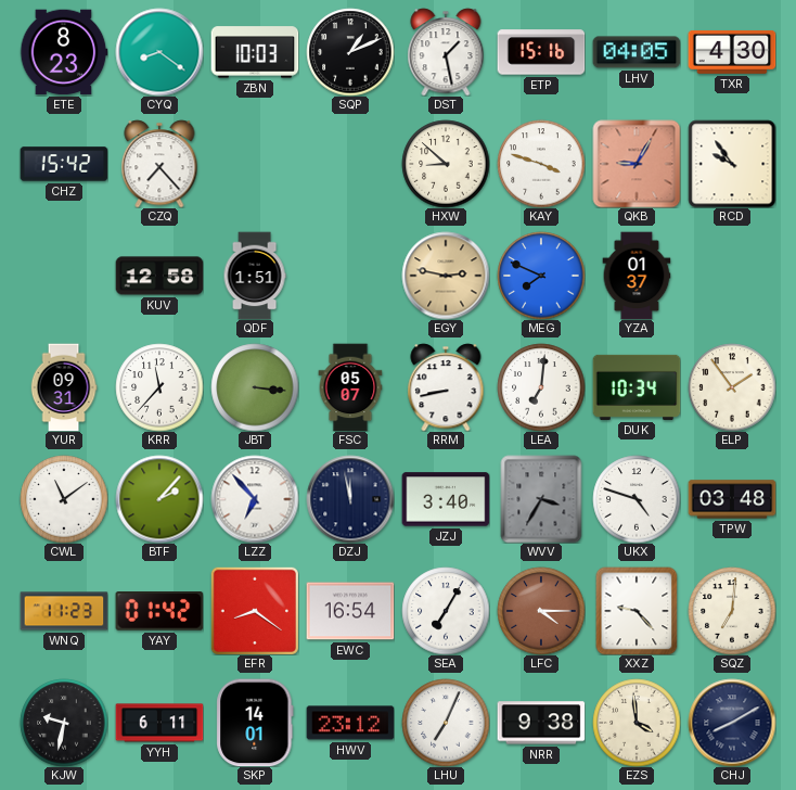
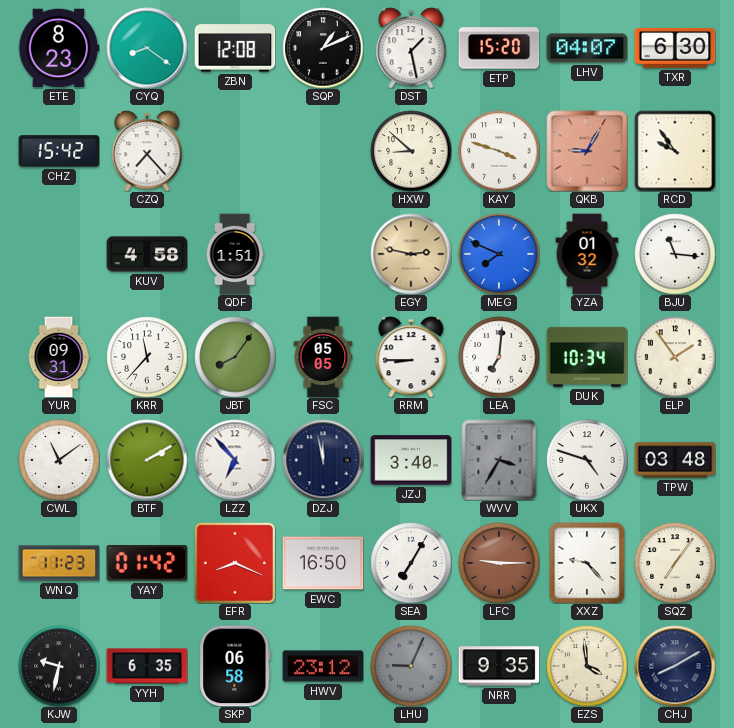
ZBN: 10:03 -> 12:08 (235, 48)
ETP: 15:16 -> 15:20 (499, 48)
LHV: 04:05 -> 04:07 (587, 48)
TXR: 4:30 -> 6:30 (675, 48)
KUV: 12:58 -> 4:58 (147, 254)
YZA: 01:37 -> 01:32 (587, 254)
BJU: none -> 11:16 (675, 254)
JBT: 3:16 -> 8:06 (235, 357)
FSC: 05:07 -> 05:05 (323, 357)
RRM: 8:43 -> 8:45 (411, 357)
BTF: 2:07 -> 2:10 (147, 460)
EFR: 8:21 -> 8:19 (235, 563)
EWC: 16:54 -> 16:50 (323, 563)
LFC: 4:15 -> 9:15 (499, 563)
SQZ: 7:01 -> 7:06 (675, 563)
YYH: 6:11 -> 6:35 (147, 666)
SKP: 14:01 -> 06:58 (235, 666)
LHU: 7:04 -> 9:04 (411, 666)
LHU dial: white -> grey (411, 666)
NRR: 9:38 -> 9:35 (499, 666)
